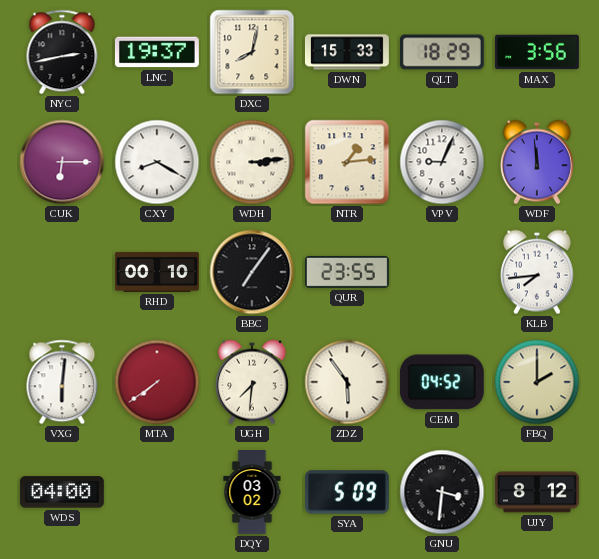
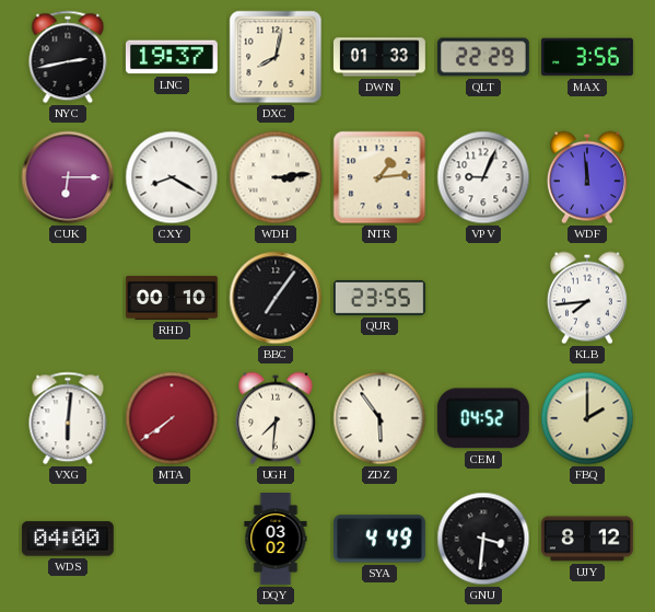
DWN: 15:33 -> 01:33 (379, 57)
QLT: 18:29 -> 22:29 (483, 57)
SYA: 5:09 -> 4:49 (379, 539)
